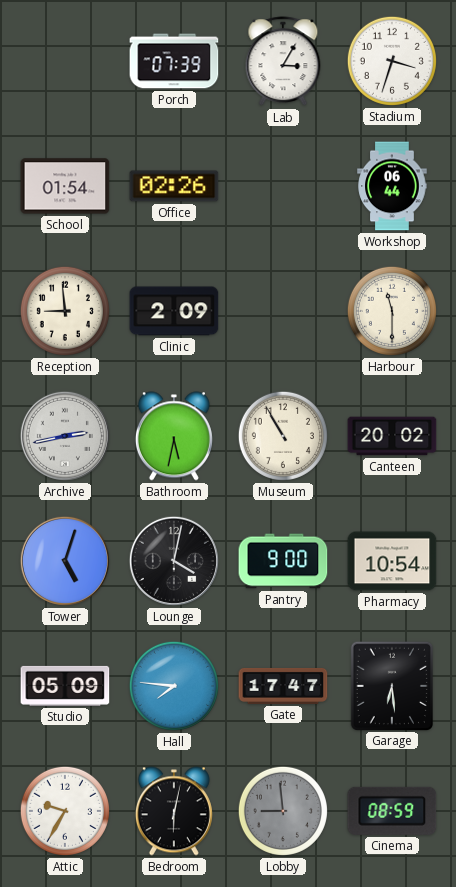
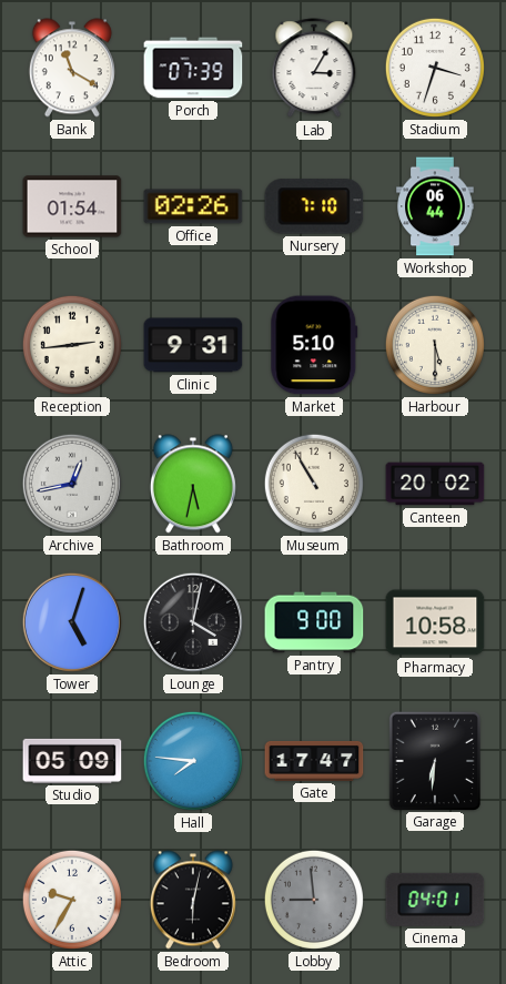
Bank: none -> 11:20 (72, 68)
Nursery: none -> 7:10 (314, 206)
Reception: 8:59 -> 2:44 (72, 345)
Clinic: 2:09 -> 9:31 (193, 345)
Market: none -> 5:10 (314, 345)
Harbour: 11:30 -> 5:30 (435, 345)
Archive: 2:43 -> 12:43 (72, 484)
Pharmacy: 10:54 -> 10:58 (435, 622)
Garage: 6:29 -> 6:31 (434, 760)
Cinema: 08:59 -> 04:01 (435, 900)
